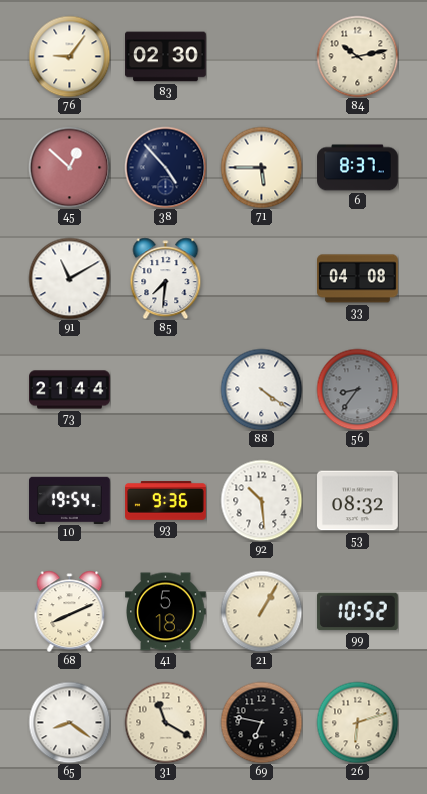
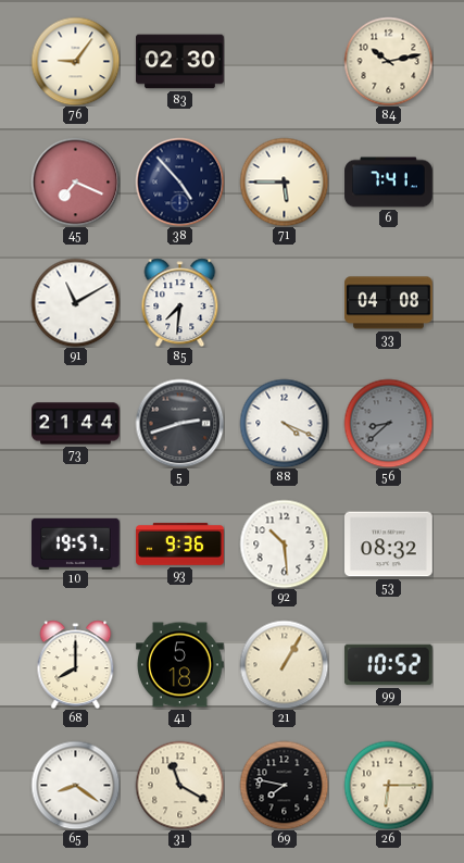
45: 12:52 -> 7:19 (75, 182)
6: 8:37 -> 7:41 (389, 183)
5: none -> 2:42 (179, 423)
88: 4:21 -> 4:19 (284, 423)
56: 8:36 -> 8:38 (388, 423)
10: 19:54 -> 19:57 (76, 543)
68: 8:11 -> 8:00 (76, 664)
69: 6:47 -> 7:47 (284, 785)
26: 6:12 -> 6:15 (388, 785)
